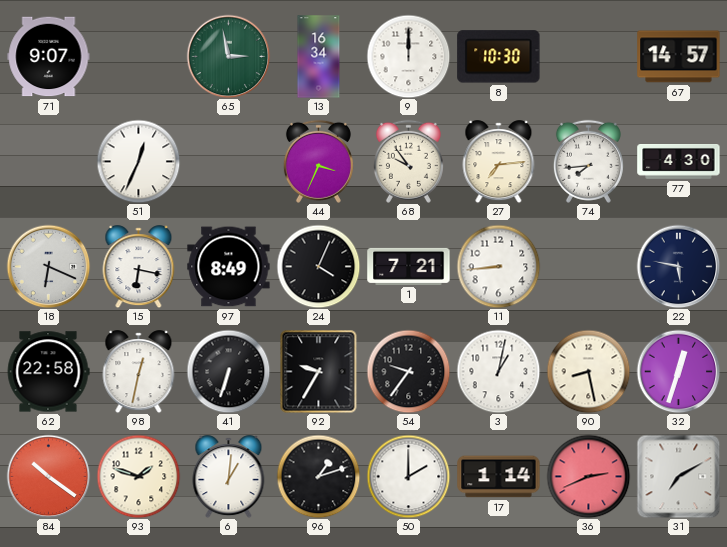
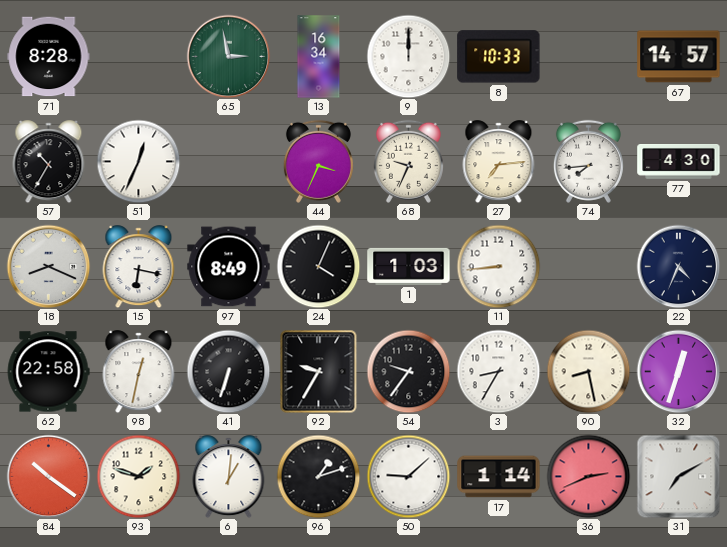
71: 9:07 -> 8:28 (49, 57)
8: 10:30 -> 10:33 (499, 57)
57: none -> 10:35 (49, 162)
68: 9:54 -> 9:34 (408, 161)
18: 6:19 -> 8:19 (48, 266)
1: 7:21 -> 1:03 (409, 266)
22: 5:47 -> 4:34 (678, 266)
3: 1:02 -> 8:35 (498, 371)
50: 2:00 -> 9:08 (408, 476)
